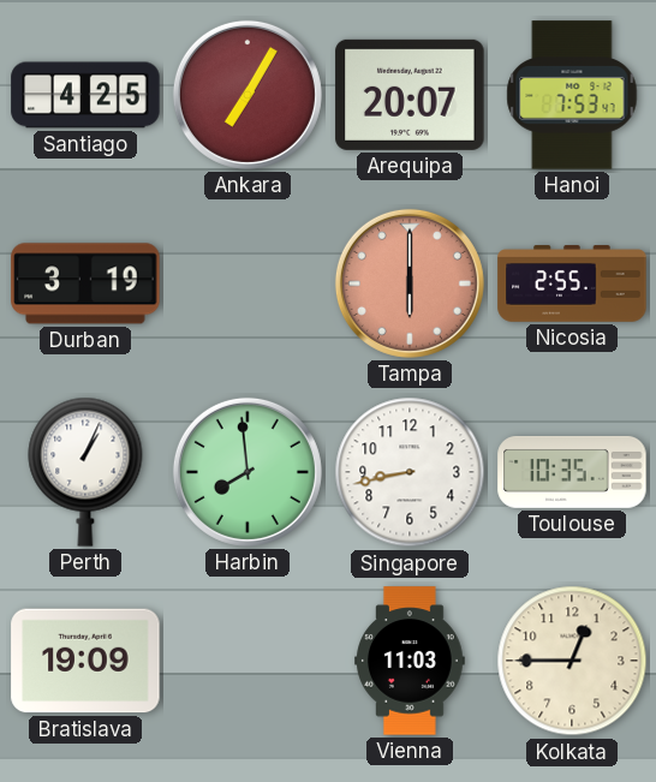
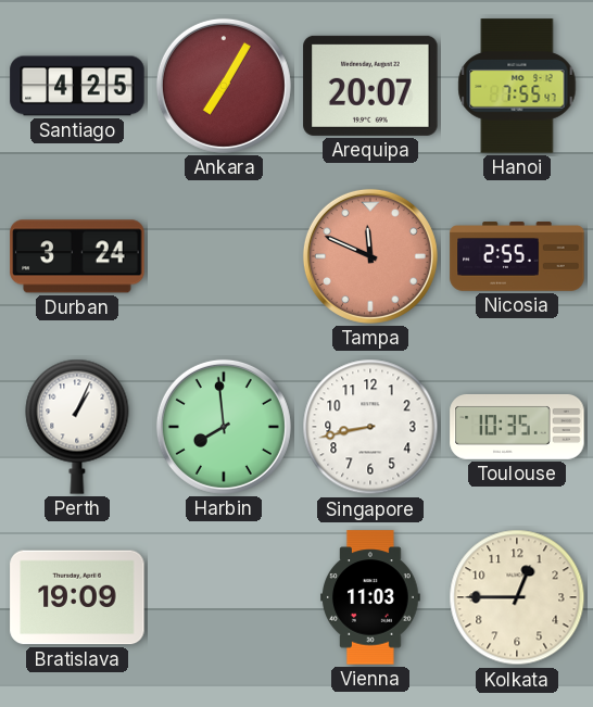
Hanoi: 7:53 -> 7:55 (517, 86)
Durban: 3:19 -> 3:24 (77, 256)
Tampa: 6:00 -> 11:49 (370, 256)
